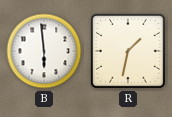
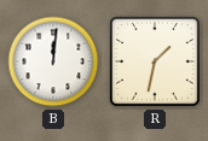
B: 5:59 -> 12:01 (53, 61)
